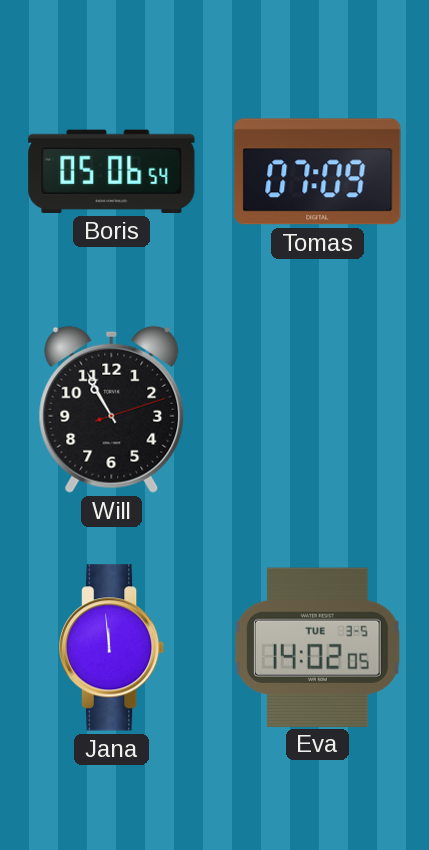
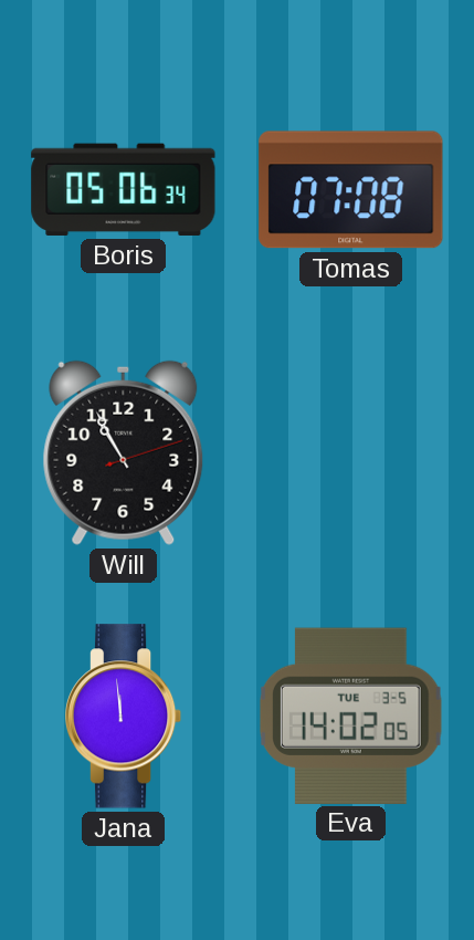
Boris: 05:06:54 -> 05:06:34 (124, 189)
Tomas: 07:09 -> 07:08 (351, 190)
